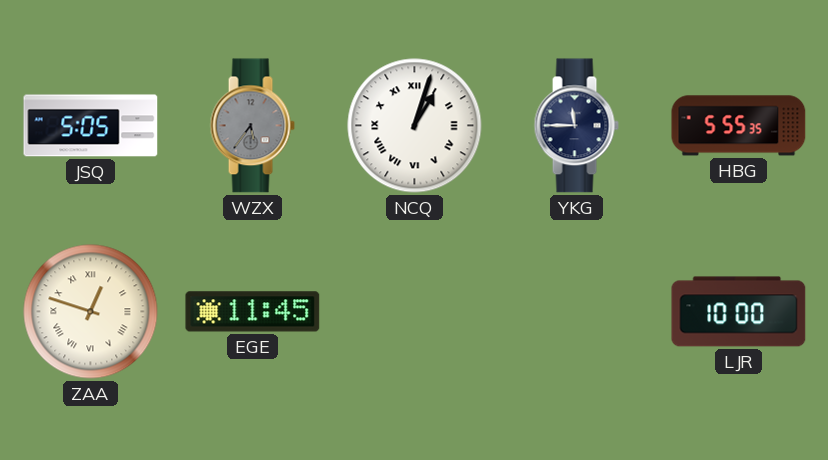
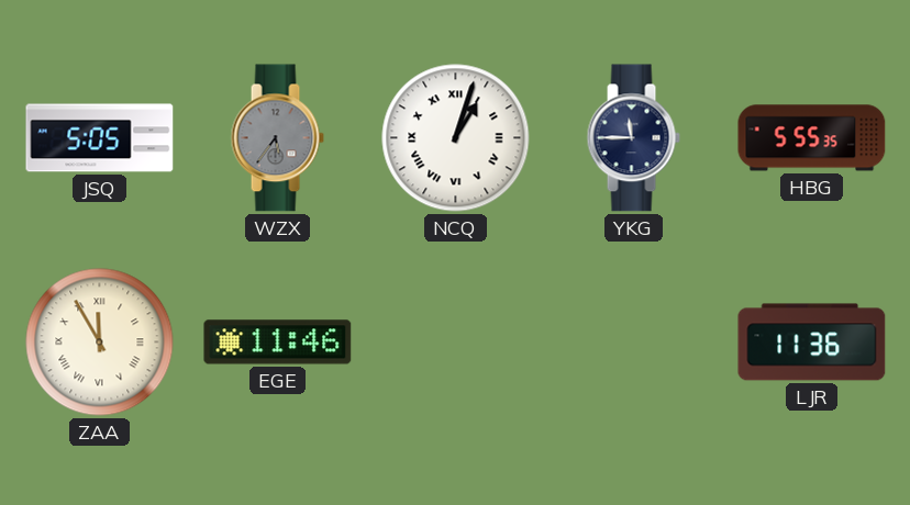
ZAA: 12:48 -> 11:55 (100, 343)
EGE: 11:45 -> 11:46 (278, 343)
LJR: 10:00 -> 11:36 (812, 343)
